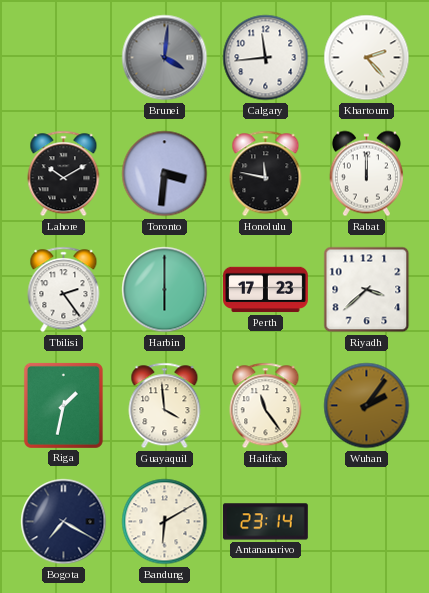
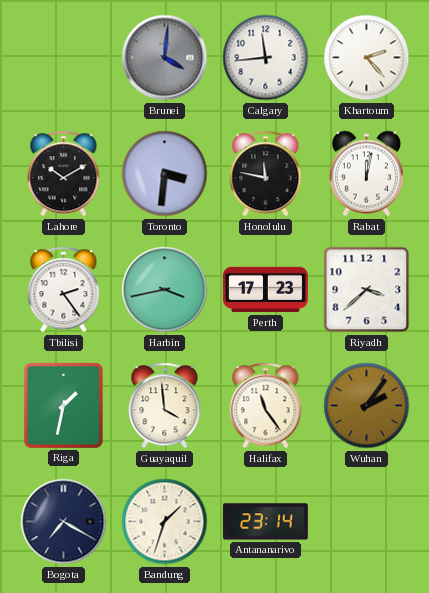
Rabat: 12:00 -> 12:02 (366, 174)
Harbin: 6:00 -> 3:43 (165, 290)
Bandung: 6:10 -> 1:33 (165, 522)
